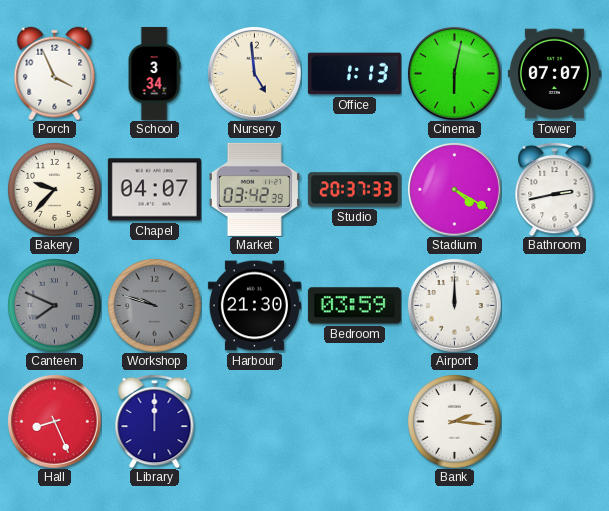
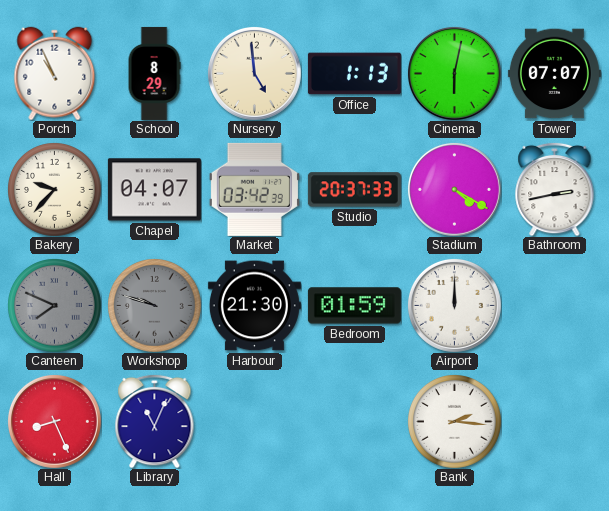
Porch: 3:56 -> 10:56 (55, 73)
School: 3:34 -> 8:29 (154, 73)
Bedroom: 03:59 -> 01:59 (354, 306)
Library: 12:00 -> 11:04 (155, 421)
